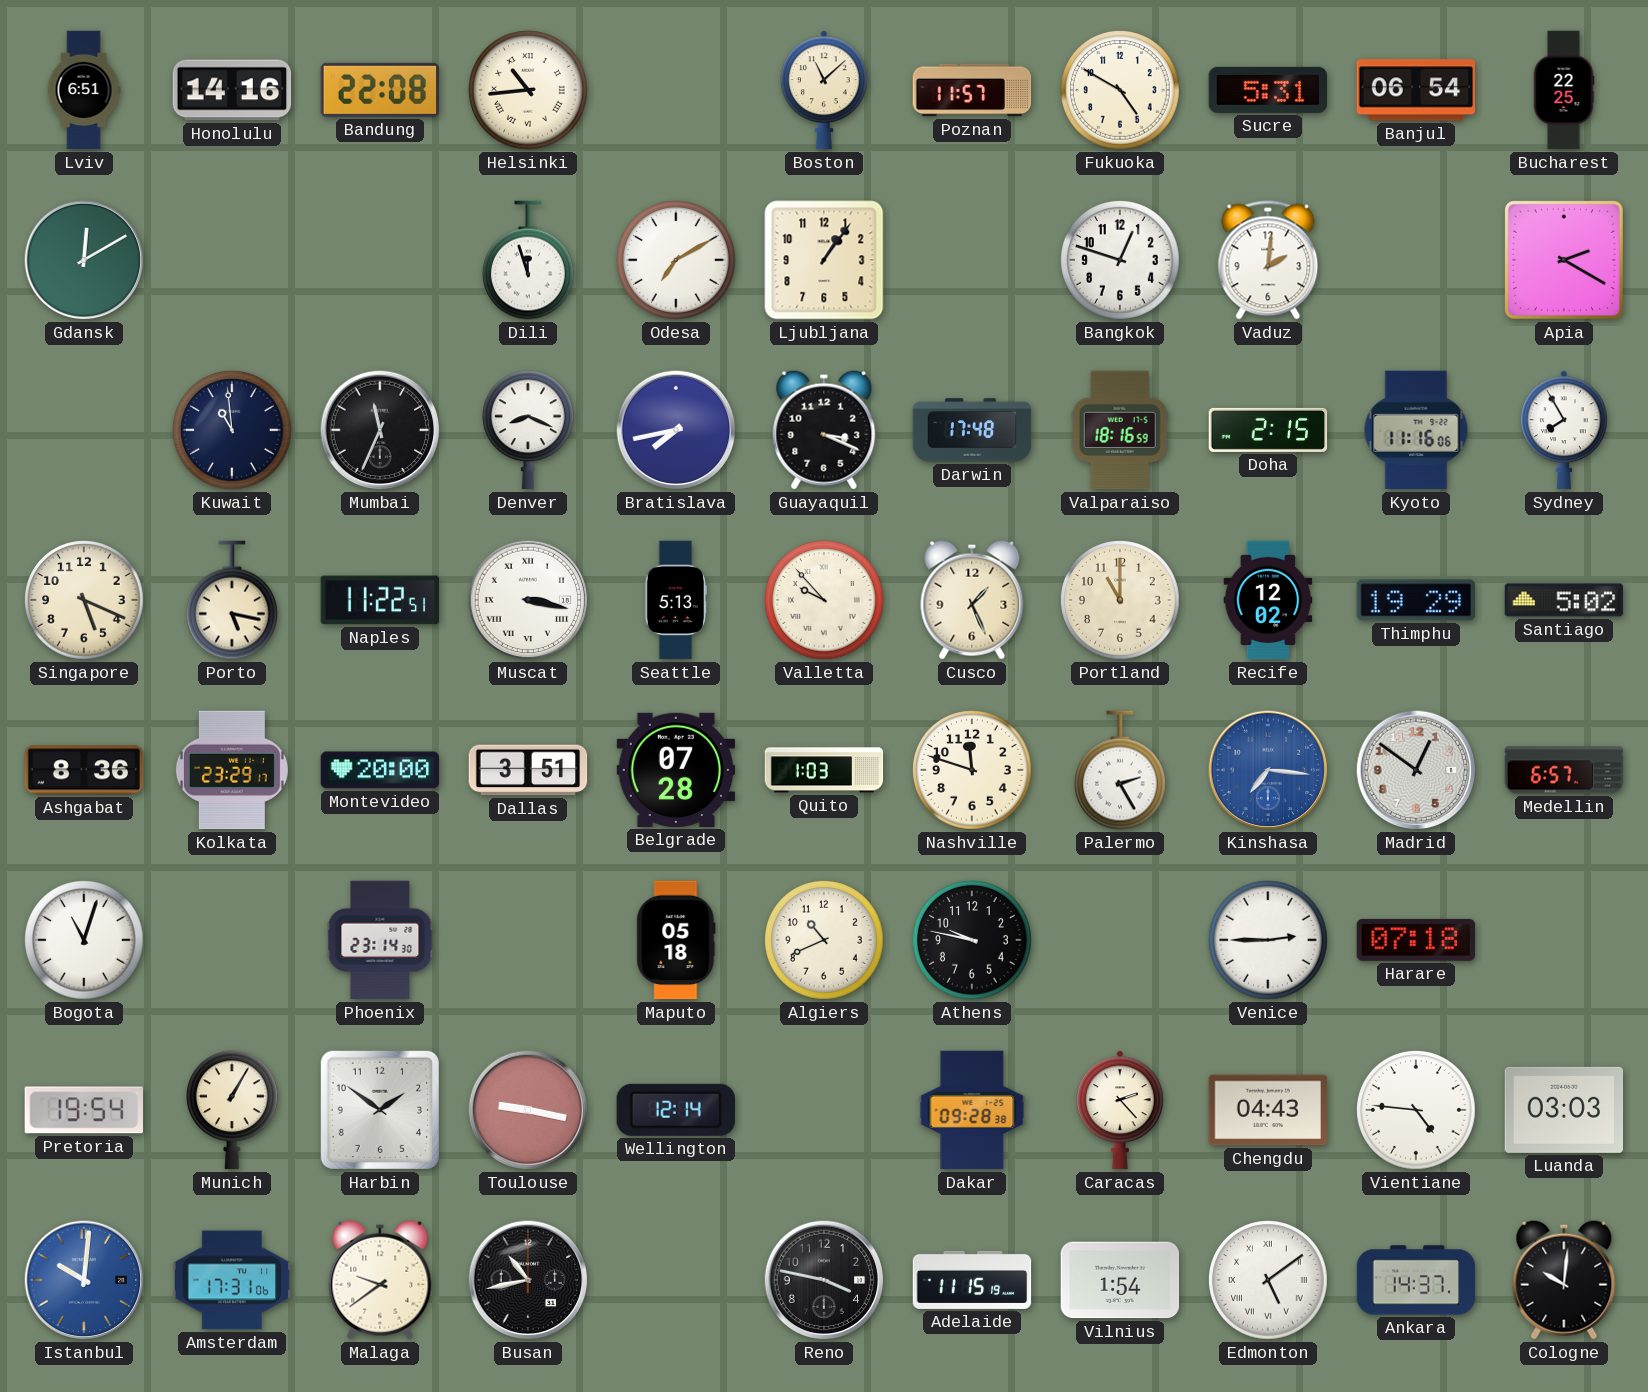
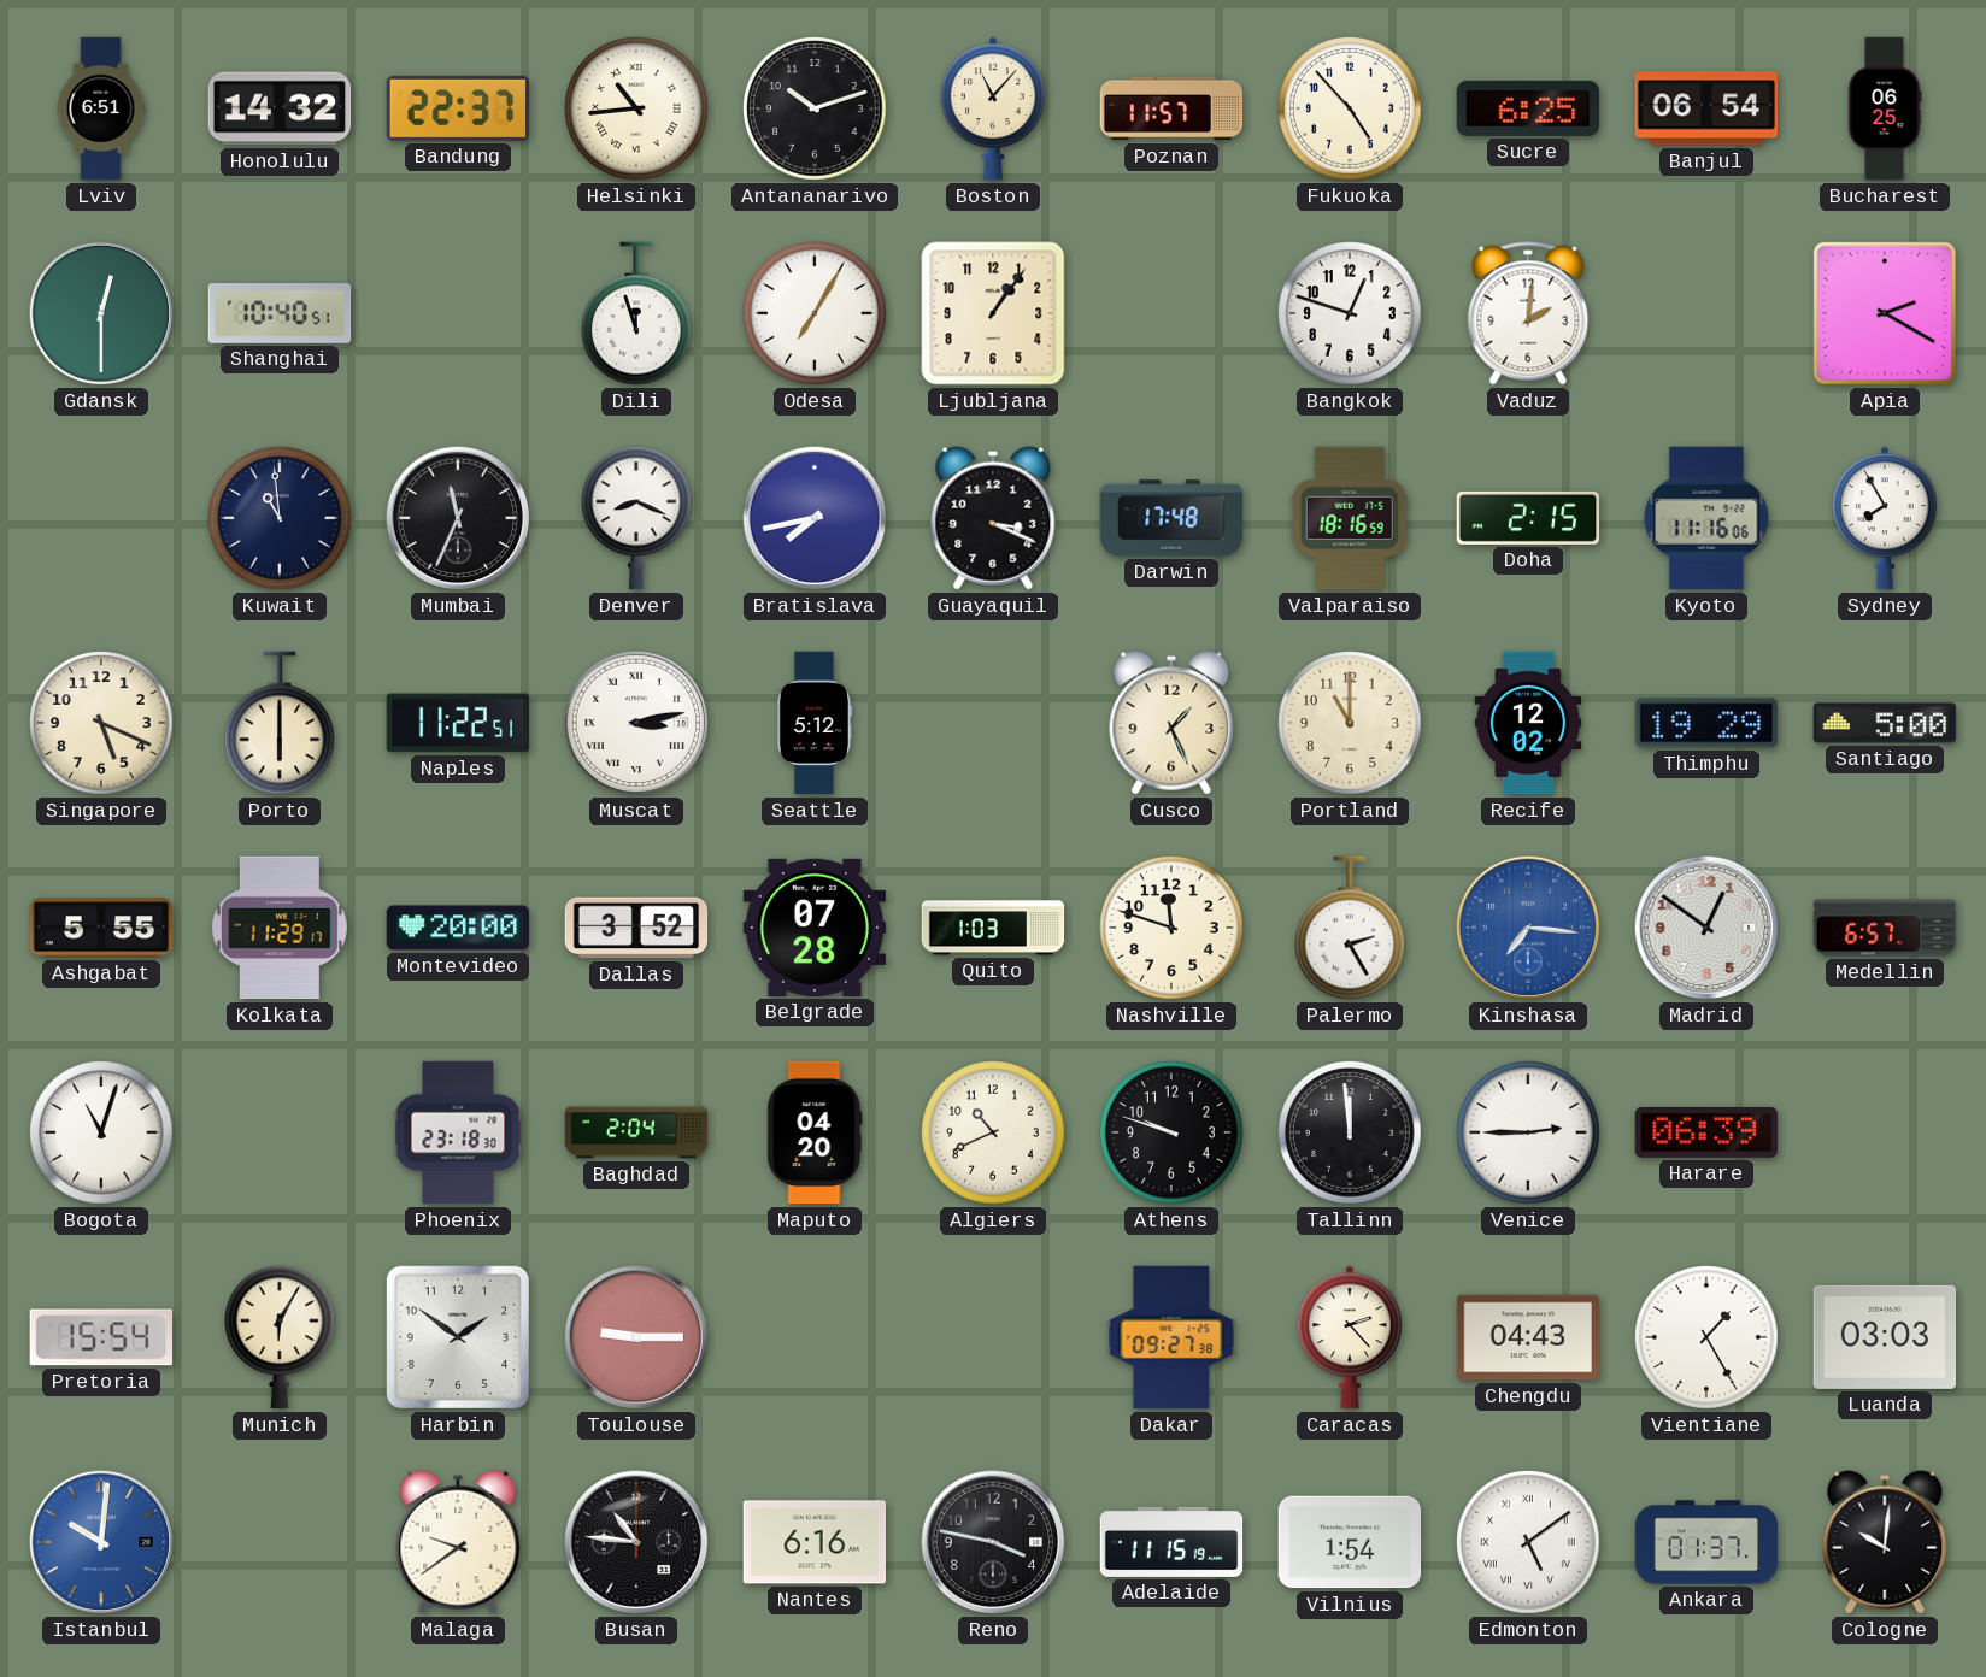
Honolulu: 14:16 -> 14:32 (280, 108)
Bandung: 22:08 -> 22:37 (458, 108)
Antananarivo: none -> 10:12 (815, 108)
Boston: 11:08 -> 11:07 (993, 108)
Fukuoka: 4:50 -> 4:53 (1350, 108)
Sucre: 5:31 -> 6:25 (1528, 108)
Bucharest: 22:25 -> 06:25 (1885, 108)
Gdansk: 12:10 -> 12:30 (101, 313)
Shanghai: none -> 10:40 (280, 313)
Odesa: 7:10 -> 7:05 (815, 313)
Porto: 5:17 -> 6:00 (281, 723)
Muscat: 3:17 -> 3:13 (636, 723)
Seattle: 5:13 -> 5:12 (813, 723)
Valletta: 9:53 -> none (824, 600)
Santiago: 5:02 -> 5:00 (1885, 723)
Ashgabat: 8:36 -> 5:55 (101, 928)
Kolkata: 23:29 -> 11:29 (280, 928)
Dallas: 3:51 -> 3:52 (636, 928)
Phoenix: 23:14 -> 23:18 (458, 1132)
Baghdad: none -> 2:04 (636, 1132)
Maputo: 05:18 -> 04:20 (815, 1132)
Athens: 9:47 -> 9:48 (1171, 1132)
Tallinn: none -> 11:59 (1350, 1132)
Harare: 07:18 -> 06:39 (1706, 1132)
Pretoria: 19:54 -> 15:54 (100, 1337)
Munich: 1:05 -> 6:05 (281, 1337)
Toulouse: 9:17 -> 9:15 (636, 1337)
Wellington: 12:14 -> none (676, 1110)
Dakar: 09:28 -> 09:27 (1171, 1337)
Vientiane: 4:46 -> 1:25 (1706, 1337)
Amsterdam: 17:31 -> none (232, 1280)
Busan: 10:43 -> 10:46 (636, 1542)
Nantes: none -> 6:16 (815, 1542)
Ankara: 14:37 -> 01:37 (1706, 1542)
